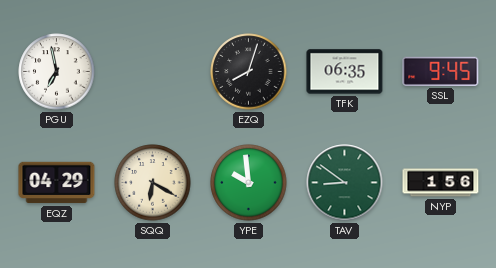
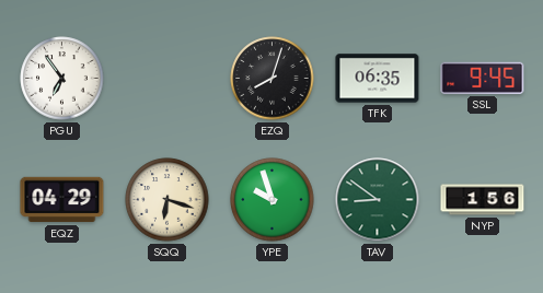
PGU: 6:58 -> 6:54 (62, 79)
SQQ: 6:20 -> 6:18 (167, 200)
YPE: 9:59 -> 9:57 (273, 200)
